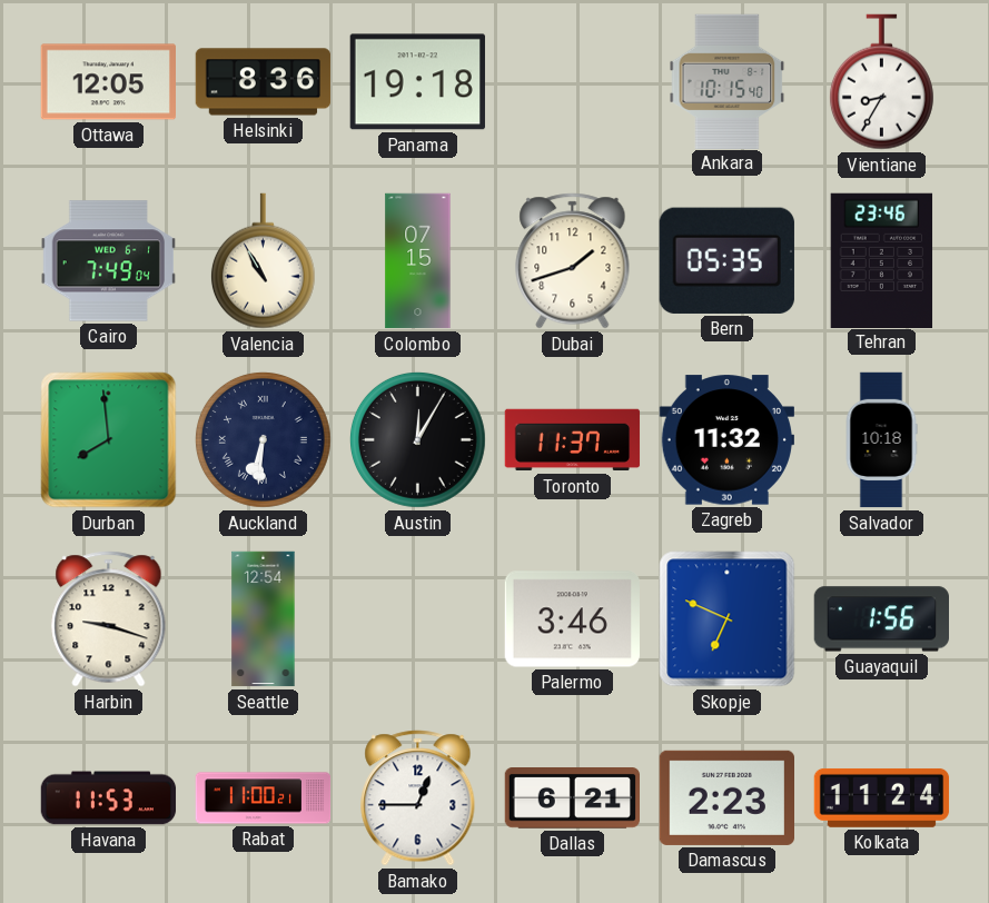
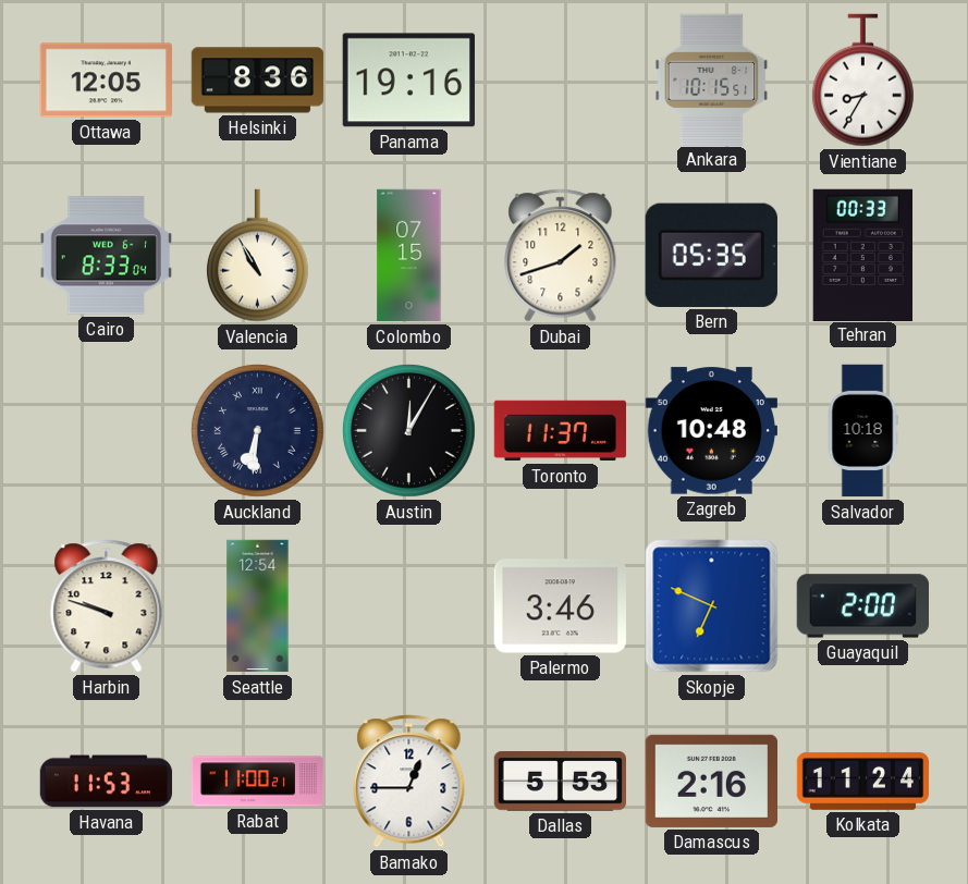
Panama: 19:18 -> 19:16 (408, 81)
Ankara: 10:15:40 -> 10:15:51 (712, 79)
Cairo: 7:49 -> 8:33 (106, 256)
Tehran: 23:46 -> 00:33 (863, 255)
Durban: 7:59 -> none (109, 440)
Zagreb: 11:32 -> 10:48 (711, 431)
Harbin: 9:18 -> 9:48 (107, 606)
Guayaquil: 1:56 -> 2:00 (862, 606)
Dallas: 6:21 -> 5:53 (561, 782)
Damascus: 2:23 -> 2:16 (711, 781)
